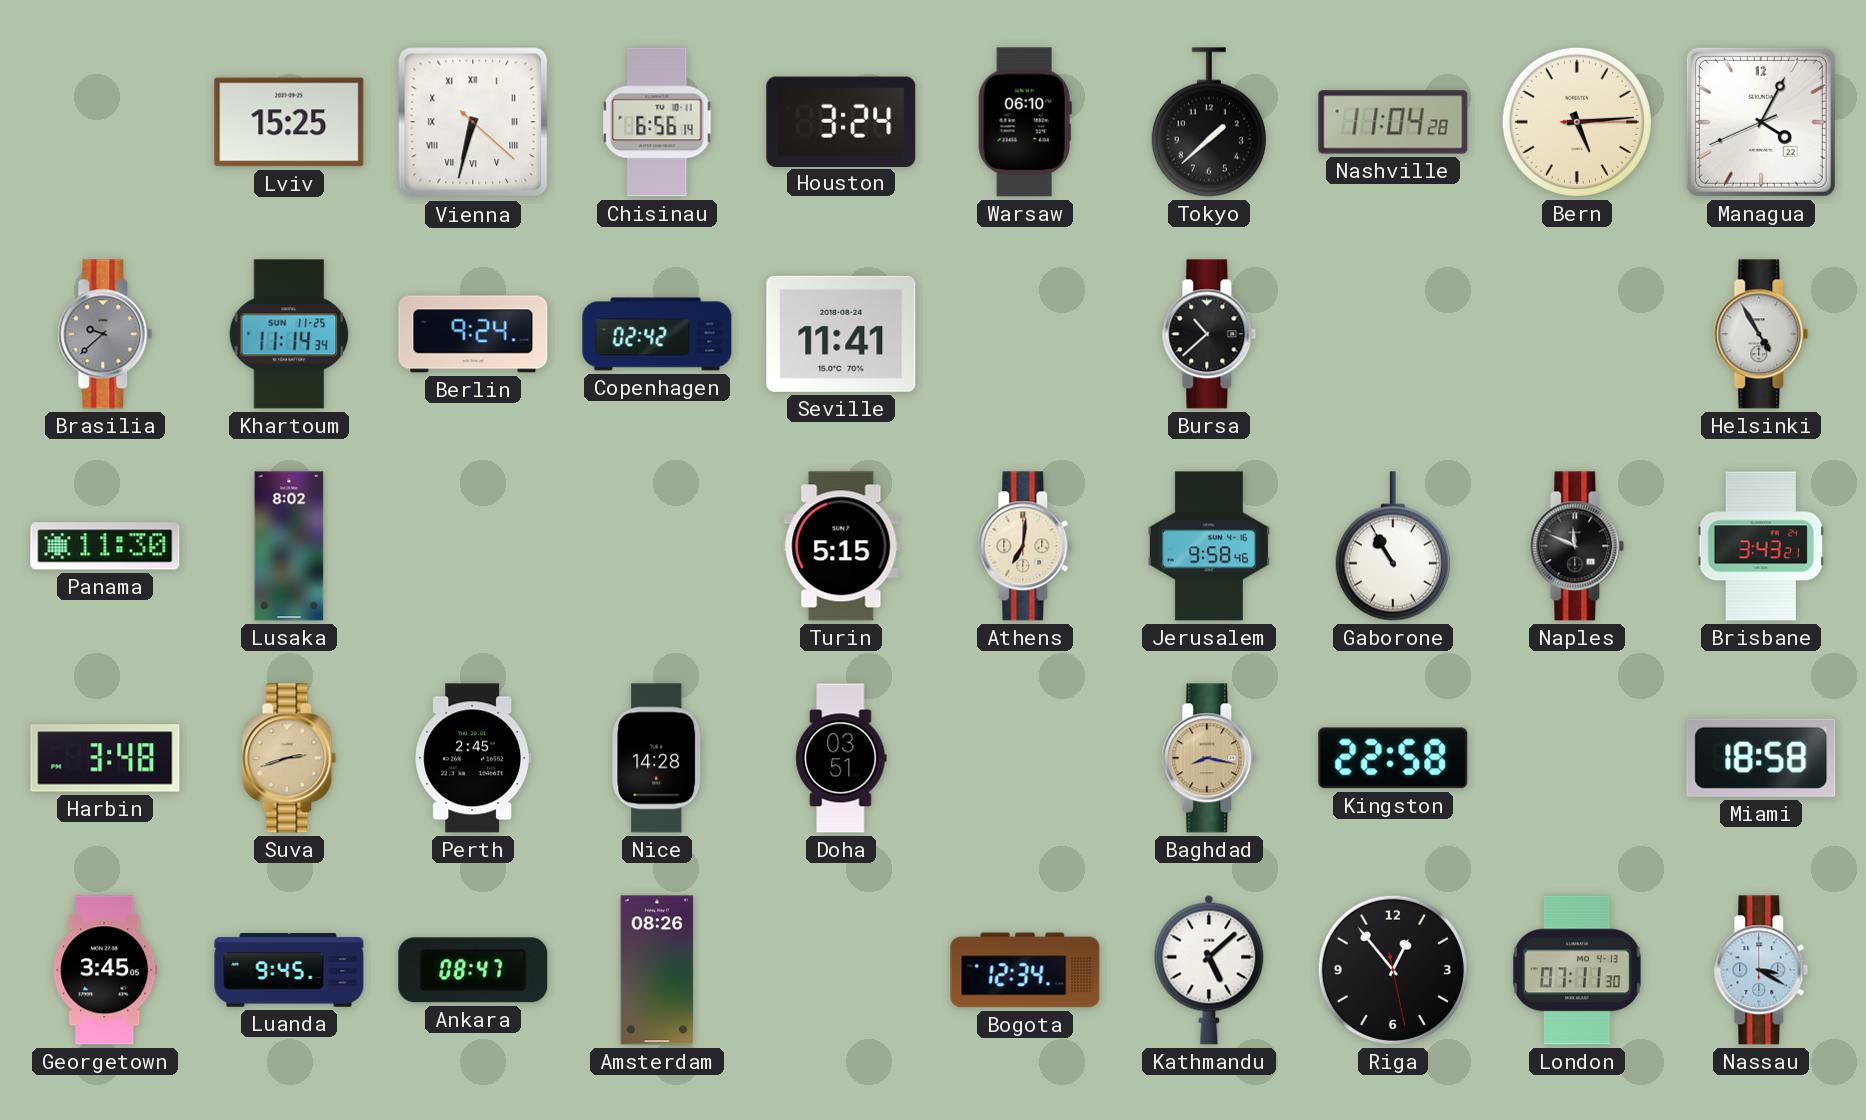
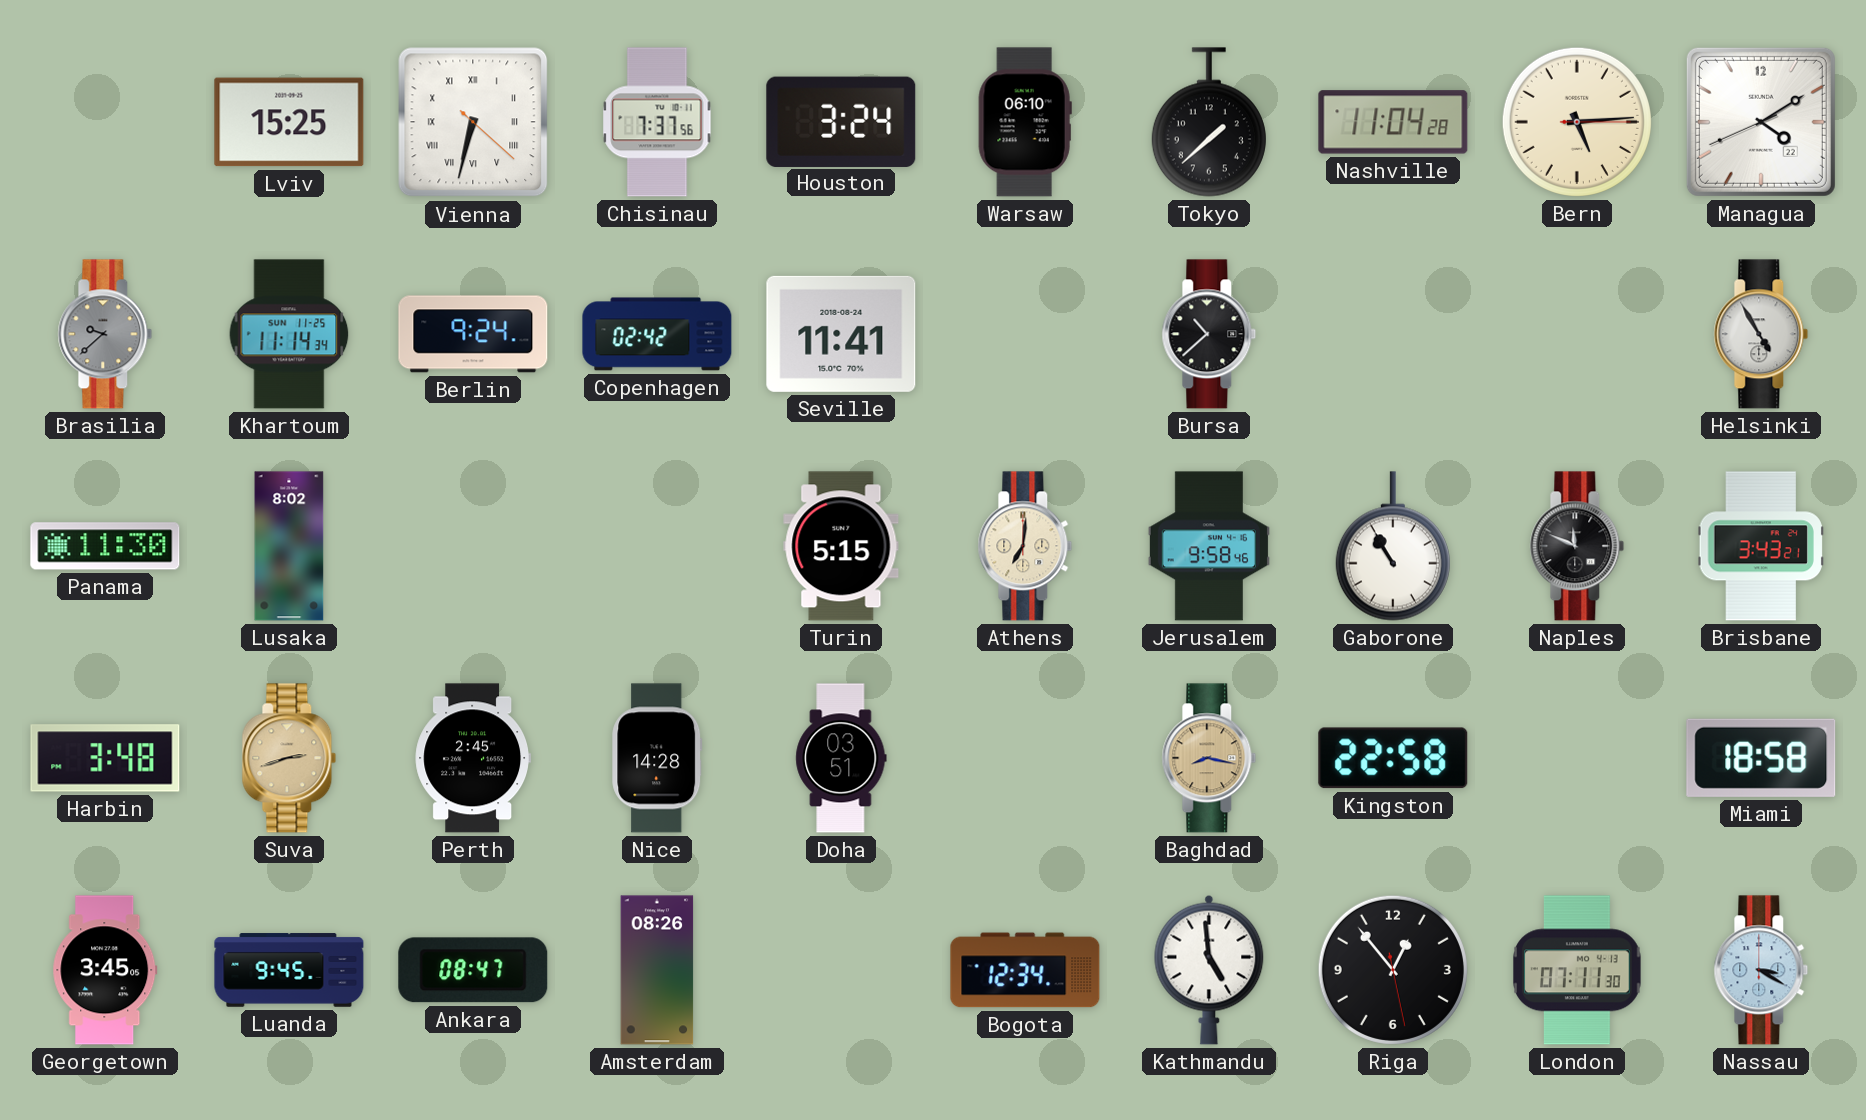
Chisinau: 6:56 -> 7:37 (657, 122)
Managua: 4:04 -> 4:09 (1761, 122)
Kathmandu: 5:08 -> 4:59 (1209, 970)
